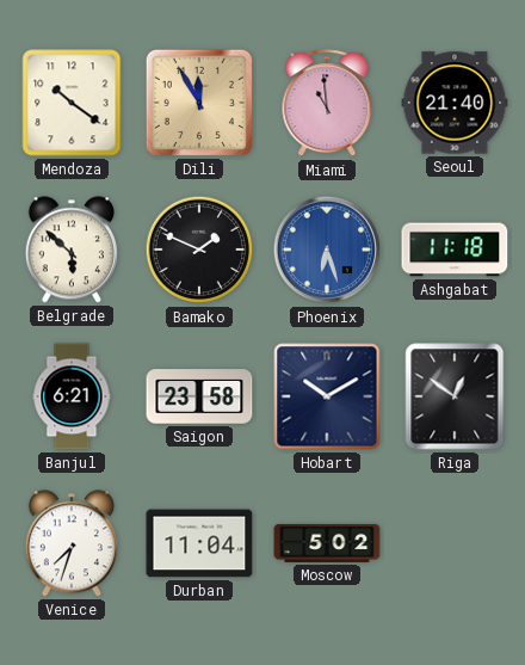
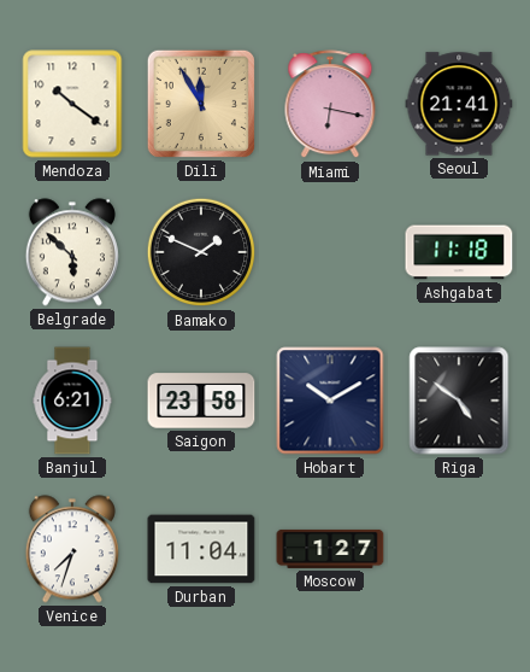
Miami: 10:59 -> 6:17 (330, 105)
Seoul: 21:40 -> 21:41 (459, 104)
Phoenix: 6:27 -> none (327, 250)
Riga: 12:51 -> 4:51 (459, 401)
Moscow: 5:02 -> 1:27 (330, 549)
